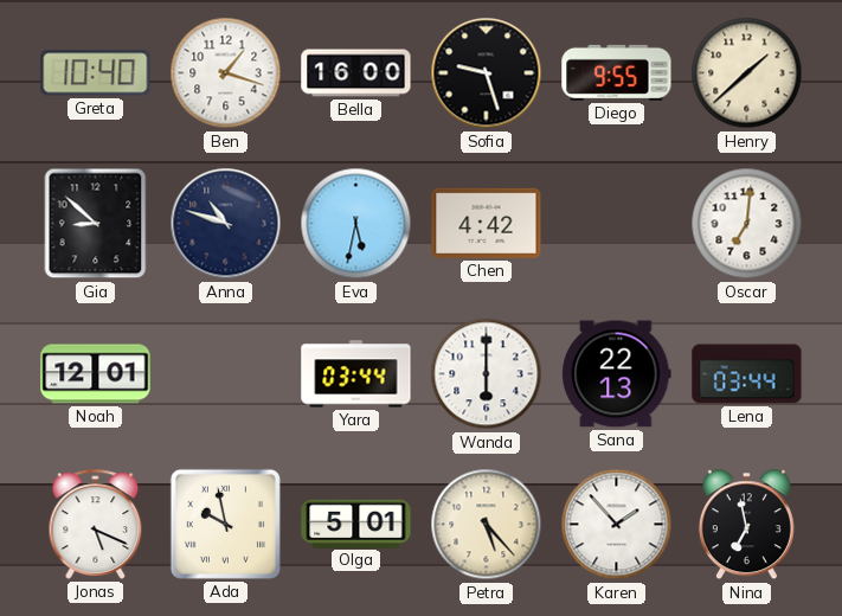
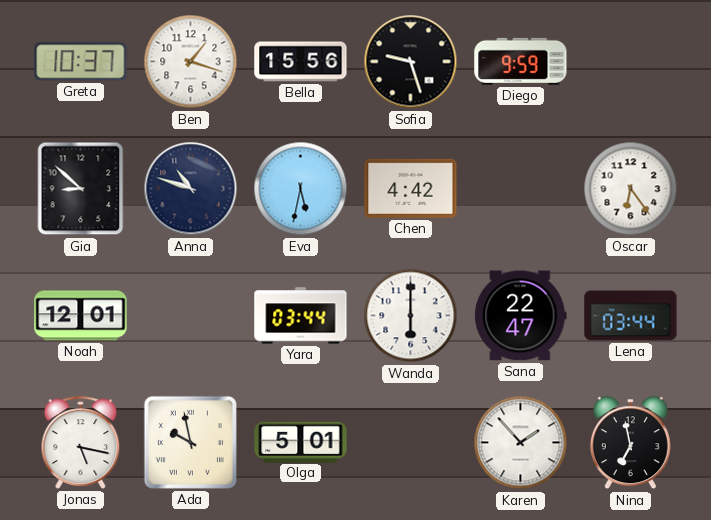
Greta: 10:40 -> 10:37 (81, 62)
Bella: 16:00 -> 15:56 (301, 62)
Diego: 9:55 -> 9:59 (521, 61)
Henry: 1:38 -> none (747, 73)
Oscar: 7:01 -> 6:24 (631, 189)
Sana: 22:13 -> 22:47 (521, 316)
Jonas: 5:19 -> 5:17 (81, 442)
Petra: 5:23 -> none (487, 525)
